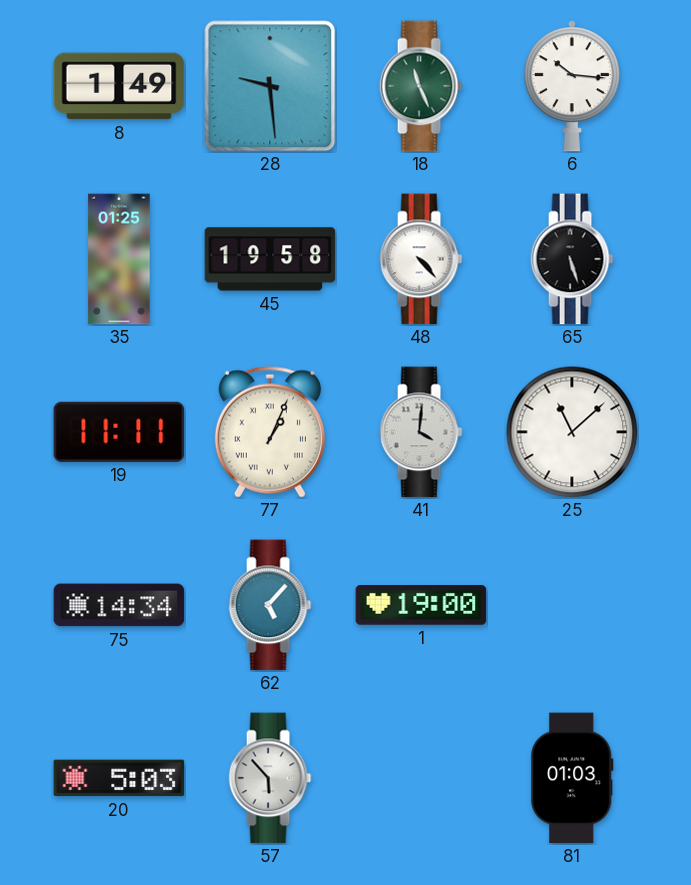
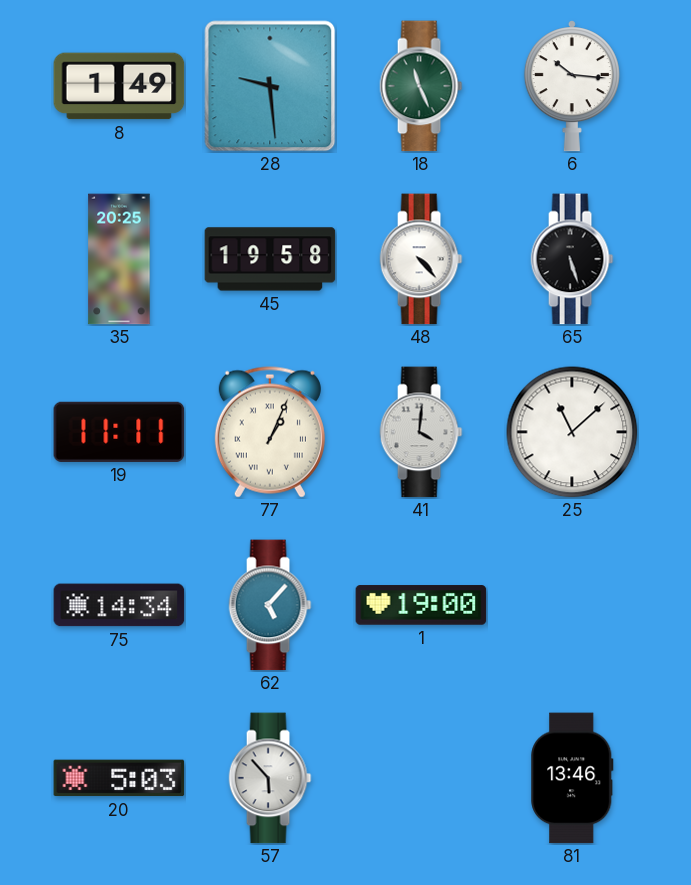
35: 01:25 -> 20:25 (119, 259)
81: 01:03 -> 13:46 (572, 778)
